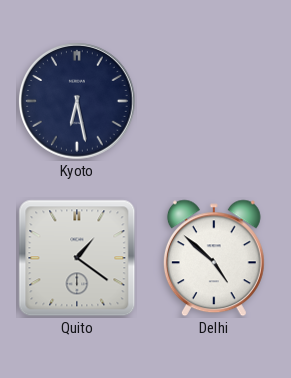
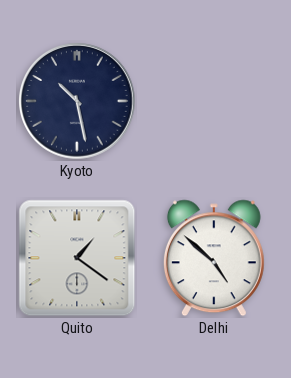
Kyoto: 6:28 -> 10:28 (78, 102)
